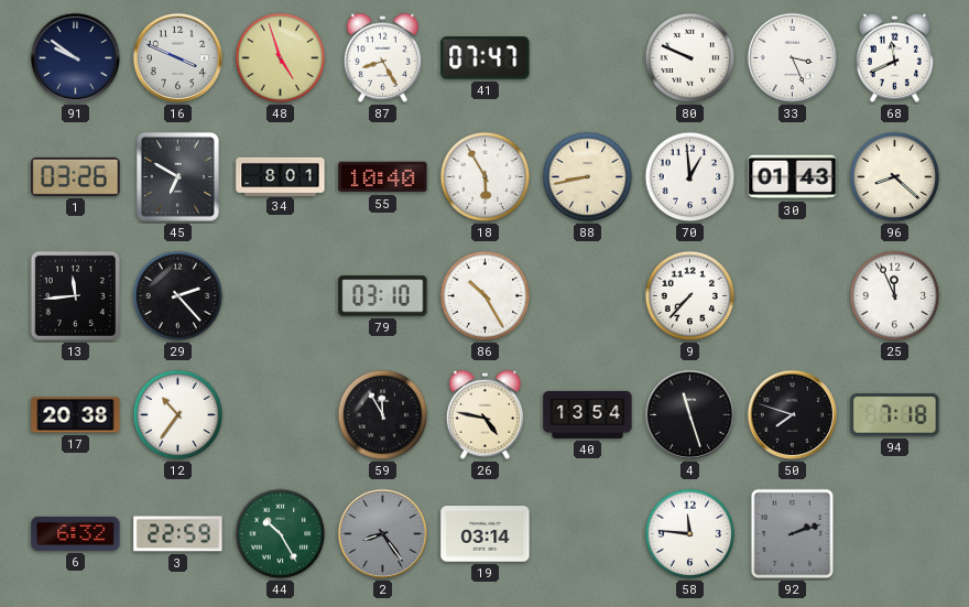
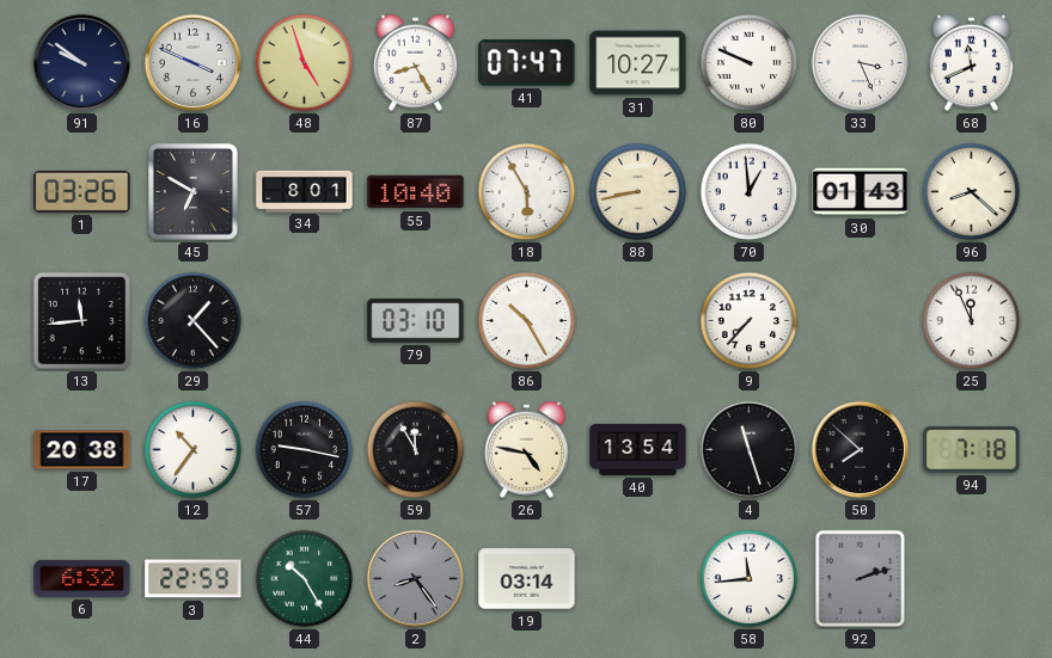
31: none -> 10:27 (638, 63)
29: 2:23 -> 1:23 (194, 321)
57: none -> 9:17 (305, 450)
50: 7:48 -> 7:52 (861, 450)
58: 11:46 -> 11:44 (750, 579)
